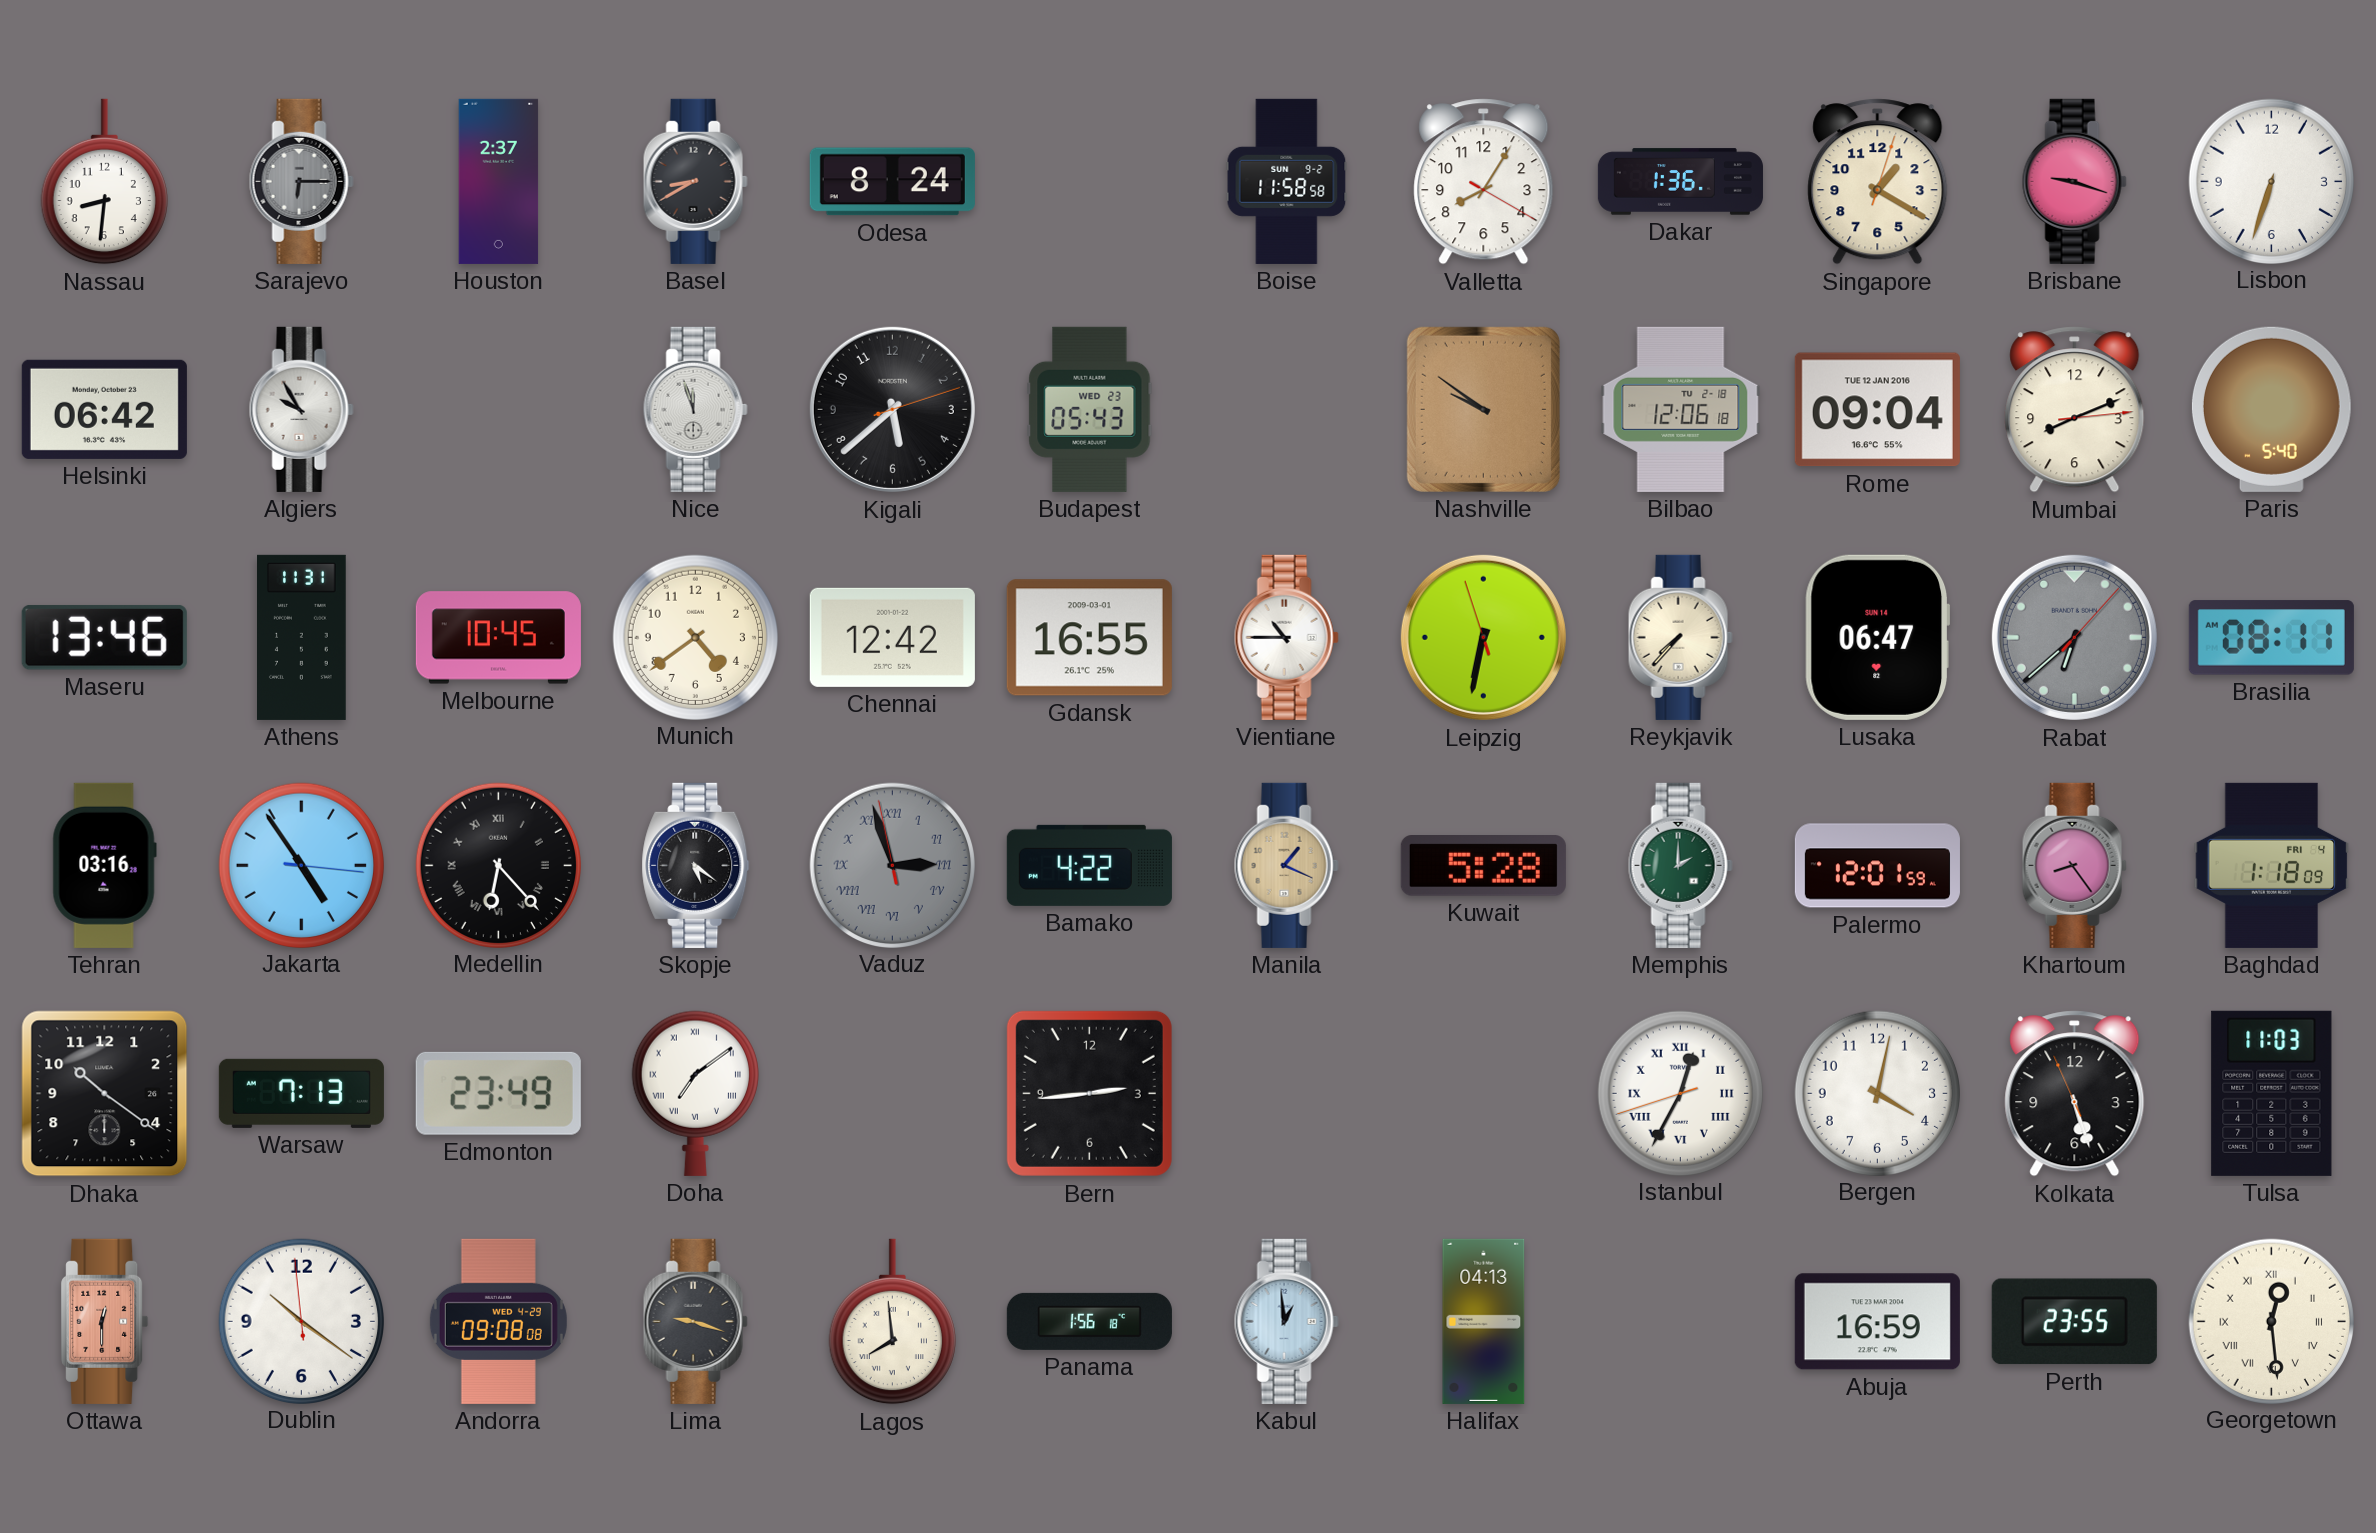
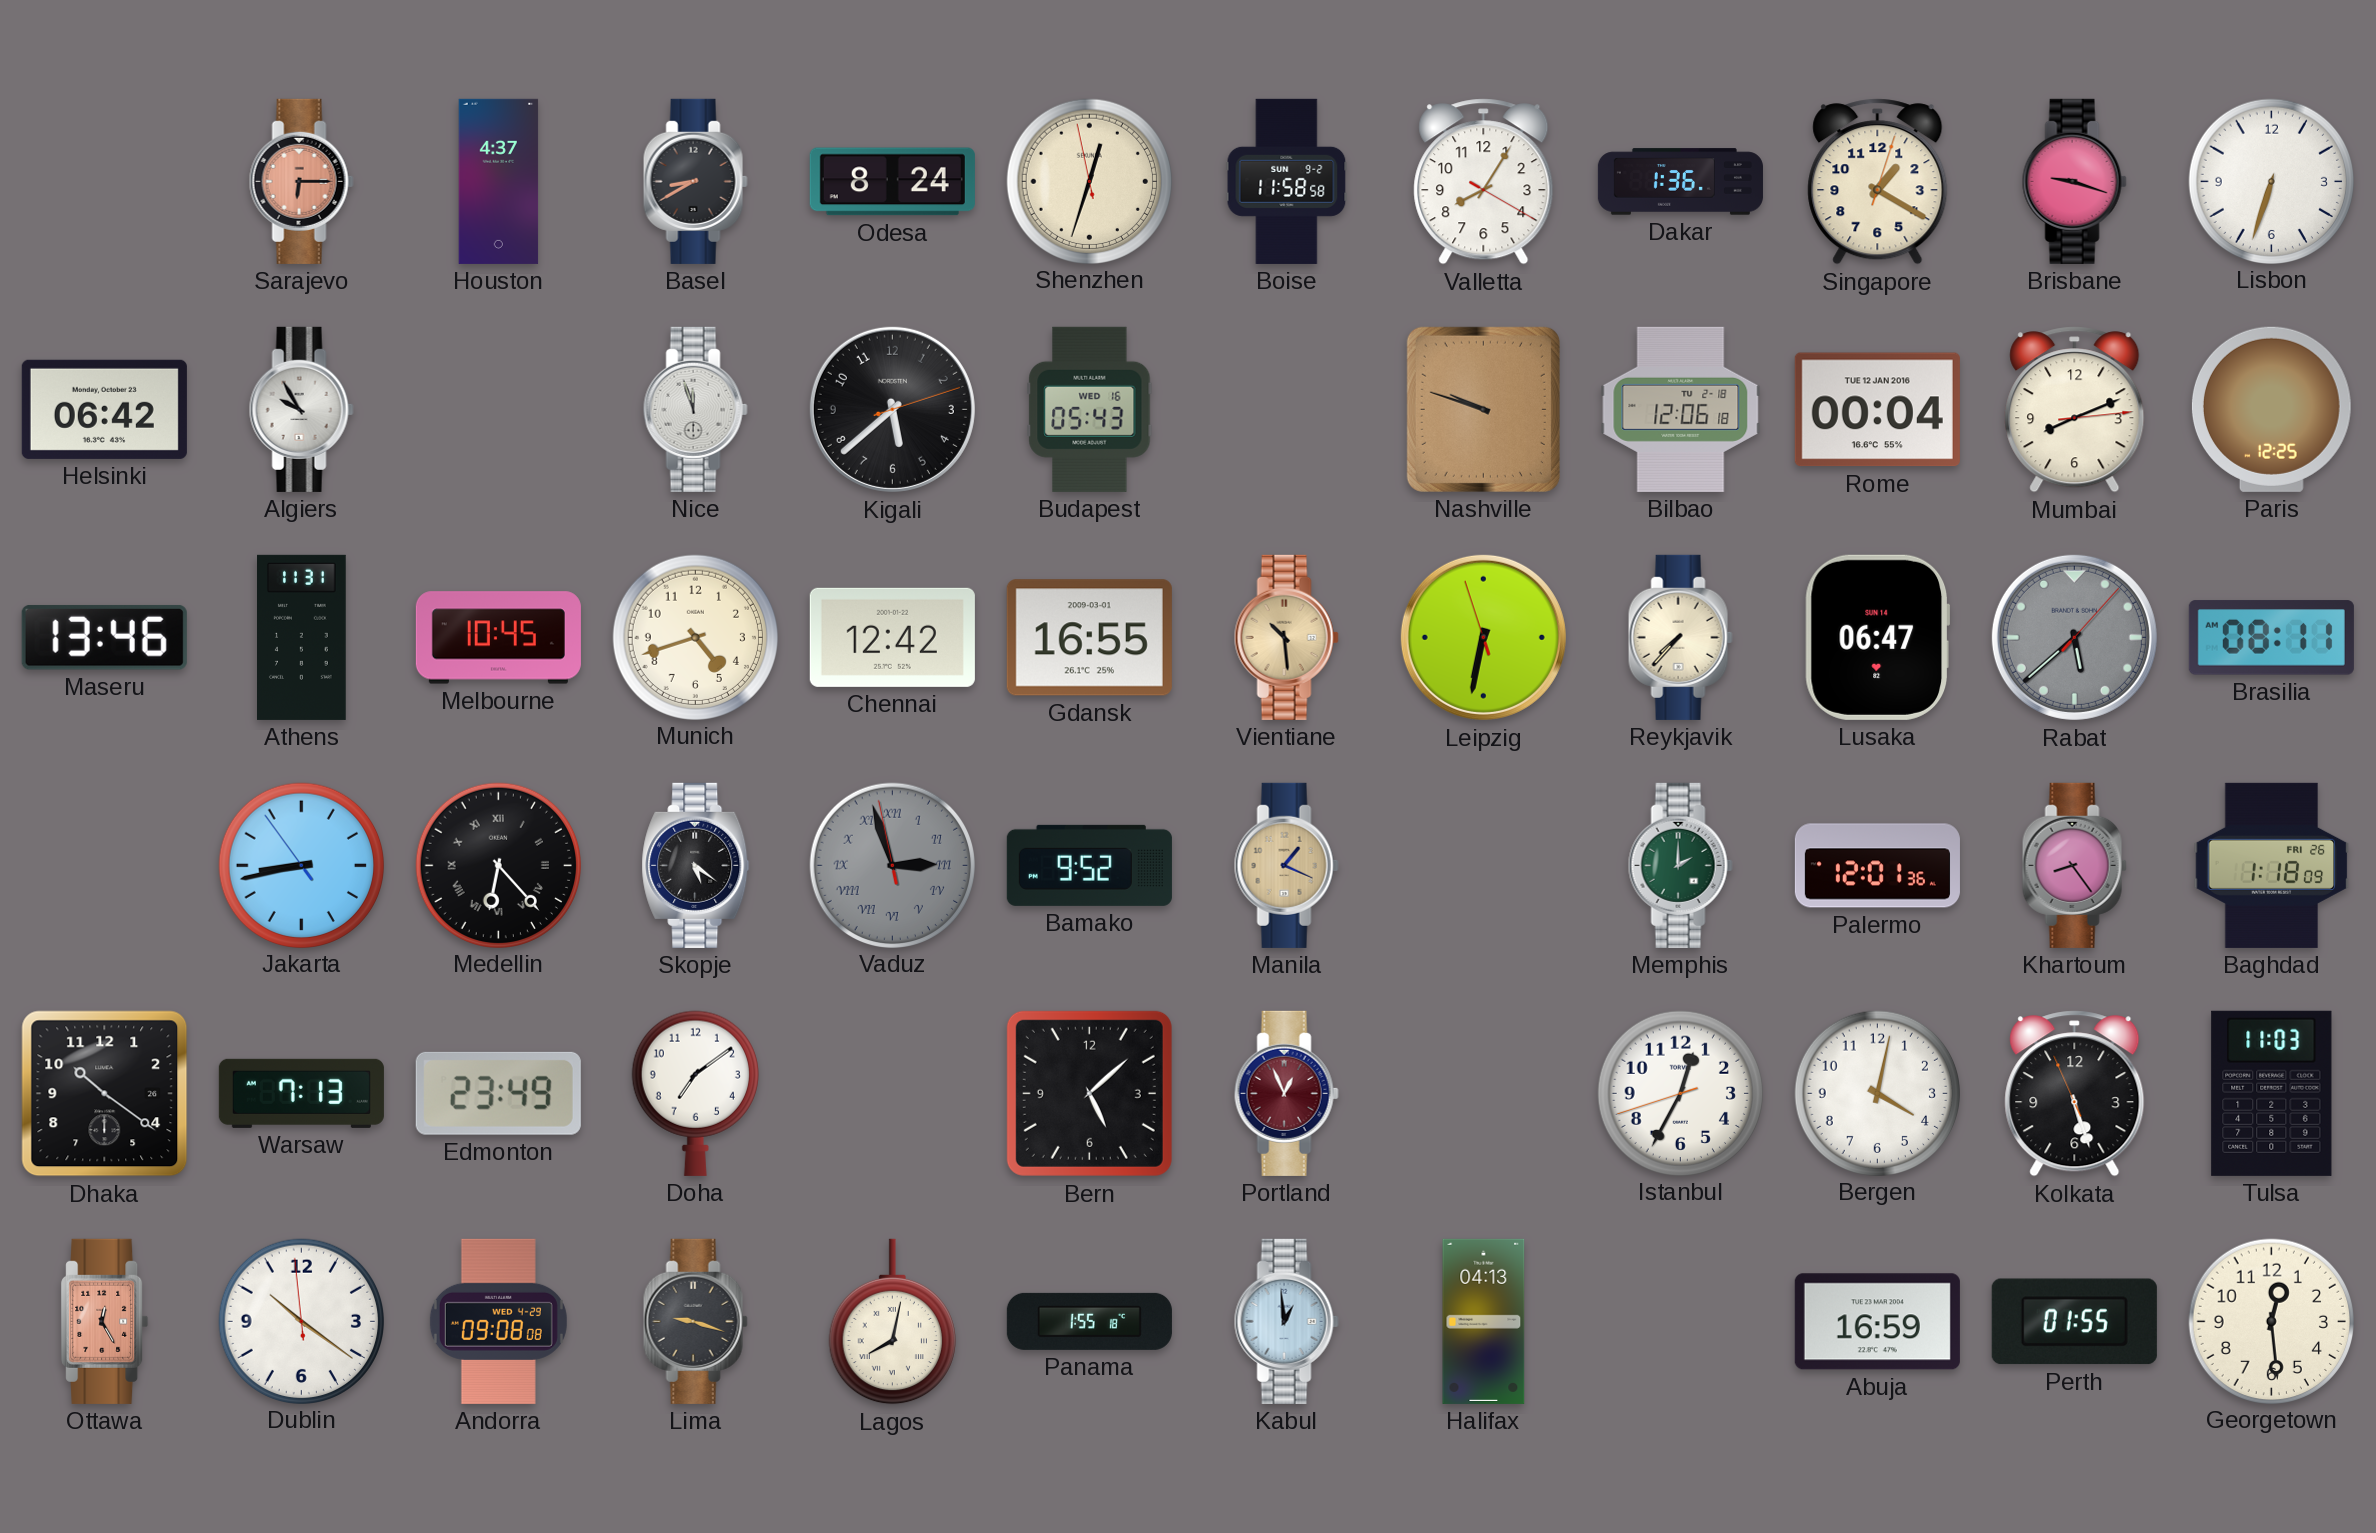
Nassau: 8:31 -> none (104, 182)
Sarajevo dial: grey -> salmon (301, 181)
Houston: 2:37 -> 4:37 (499, 181)
Shenzhen: none -> 12:32 (1089, 181)
Budapest date: WED 23 -> WED 16 (1090, 409)
Nashville: 9:51 -> 9:48 (1483, 409)
Rome: 09:04 -> 00:04 (1877, 410)
Paris: 5:40 -> 12:25 (2271, 409)
Munich: 4:39 -> 4:42 (695, 637)
Vientiane: 10:45 -> 10:29 (1286, 637)
Vientiane dial: white -> champagne (1286, 637)
Rabat: 6:38 -> 5:38 (2074, 637)
Tehran: 03:16 -> none (104, 865)
Jakarta: 4:54 -> 8:42 (301, 865)
Bamako: 4:22 -> 9:52 (1089, 865)
Kuwait: 5:28 -> none (1483, 866)
Palermo: 12:01:59 -> 12:01:36 (1877, 866)
Baghdad date: FRI 4 -> FRI 26 (2272, 865)
Doha numerals: Roman -> Arabic (695, 1093)
Bern: 2:44 -> 5:08 (1089, 1093)
Portland: none -> 12:56 (1286, 1093)
Istanbul numerals: Roman -> Arabic (1680, 1093)
Ottawa: 12:30 -> 12:25 (105, 1321)
Lagos: 7:59 -> 8:02 (892, 1322)
Panama: 1:56 -> 1:55 (1089, 1321)
Perth: 23:55 -> 01:55 (2074, 1322)
Georgetown numerals: Roman -> Arabic (2271, 1321)
